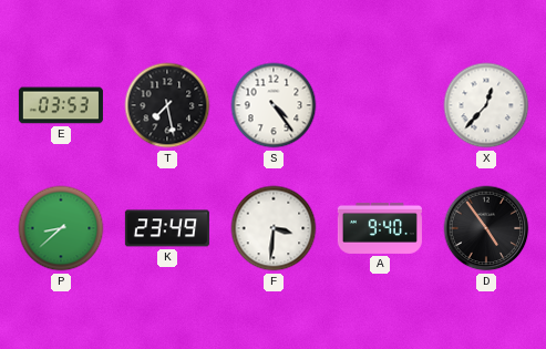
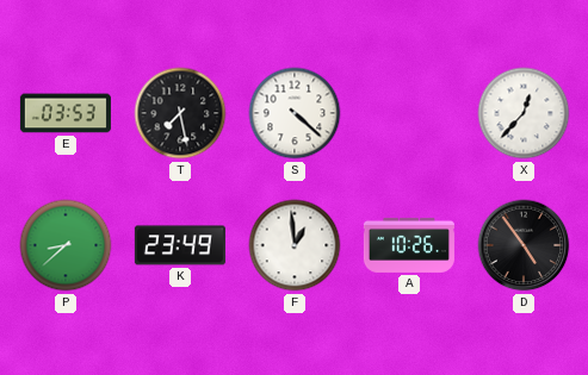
S: 4:24 -> 4:22 (295, 113)
F: 3:31 -> 12:59 (295, 245)
A: 9:40 -> 10:26 (409, 245)
